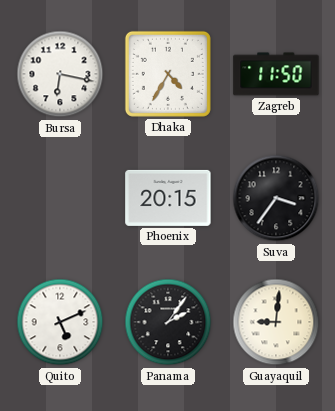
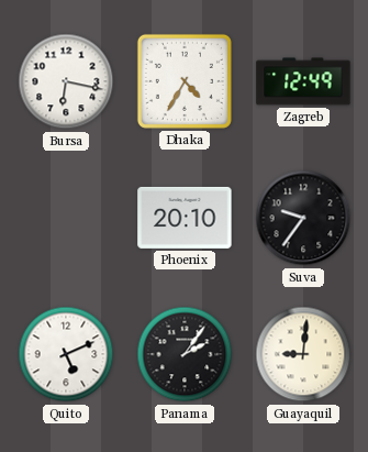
Zagreb: 11:50 -> 12:49 (303, 81)
Phoenix: 20:15 -> 20:10 (185, 218)
Suva: 3:36 -> 9:36 (303, 218)
